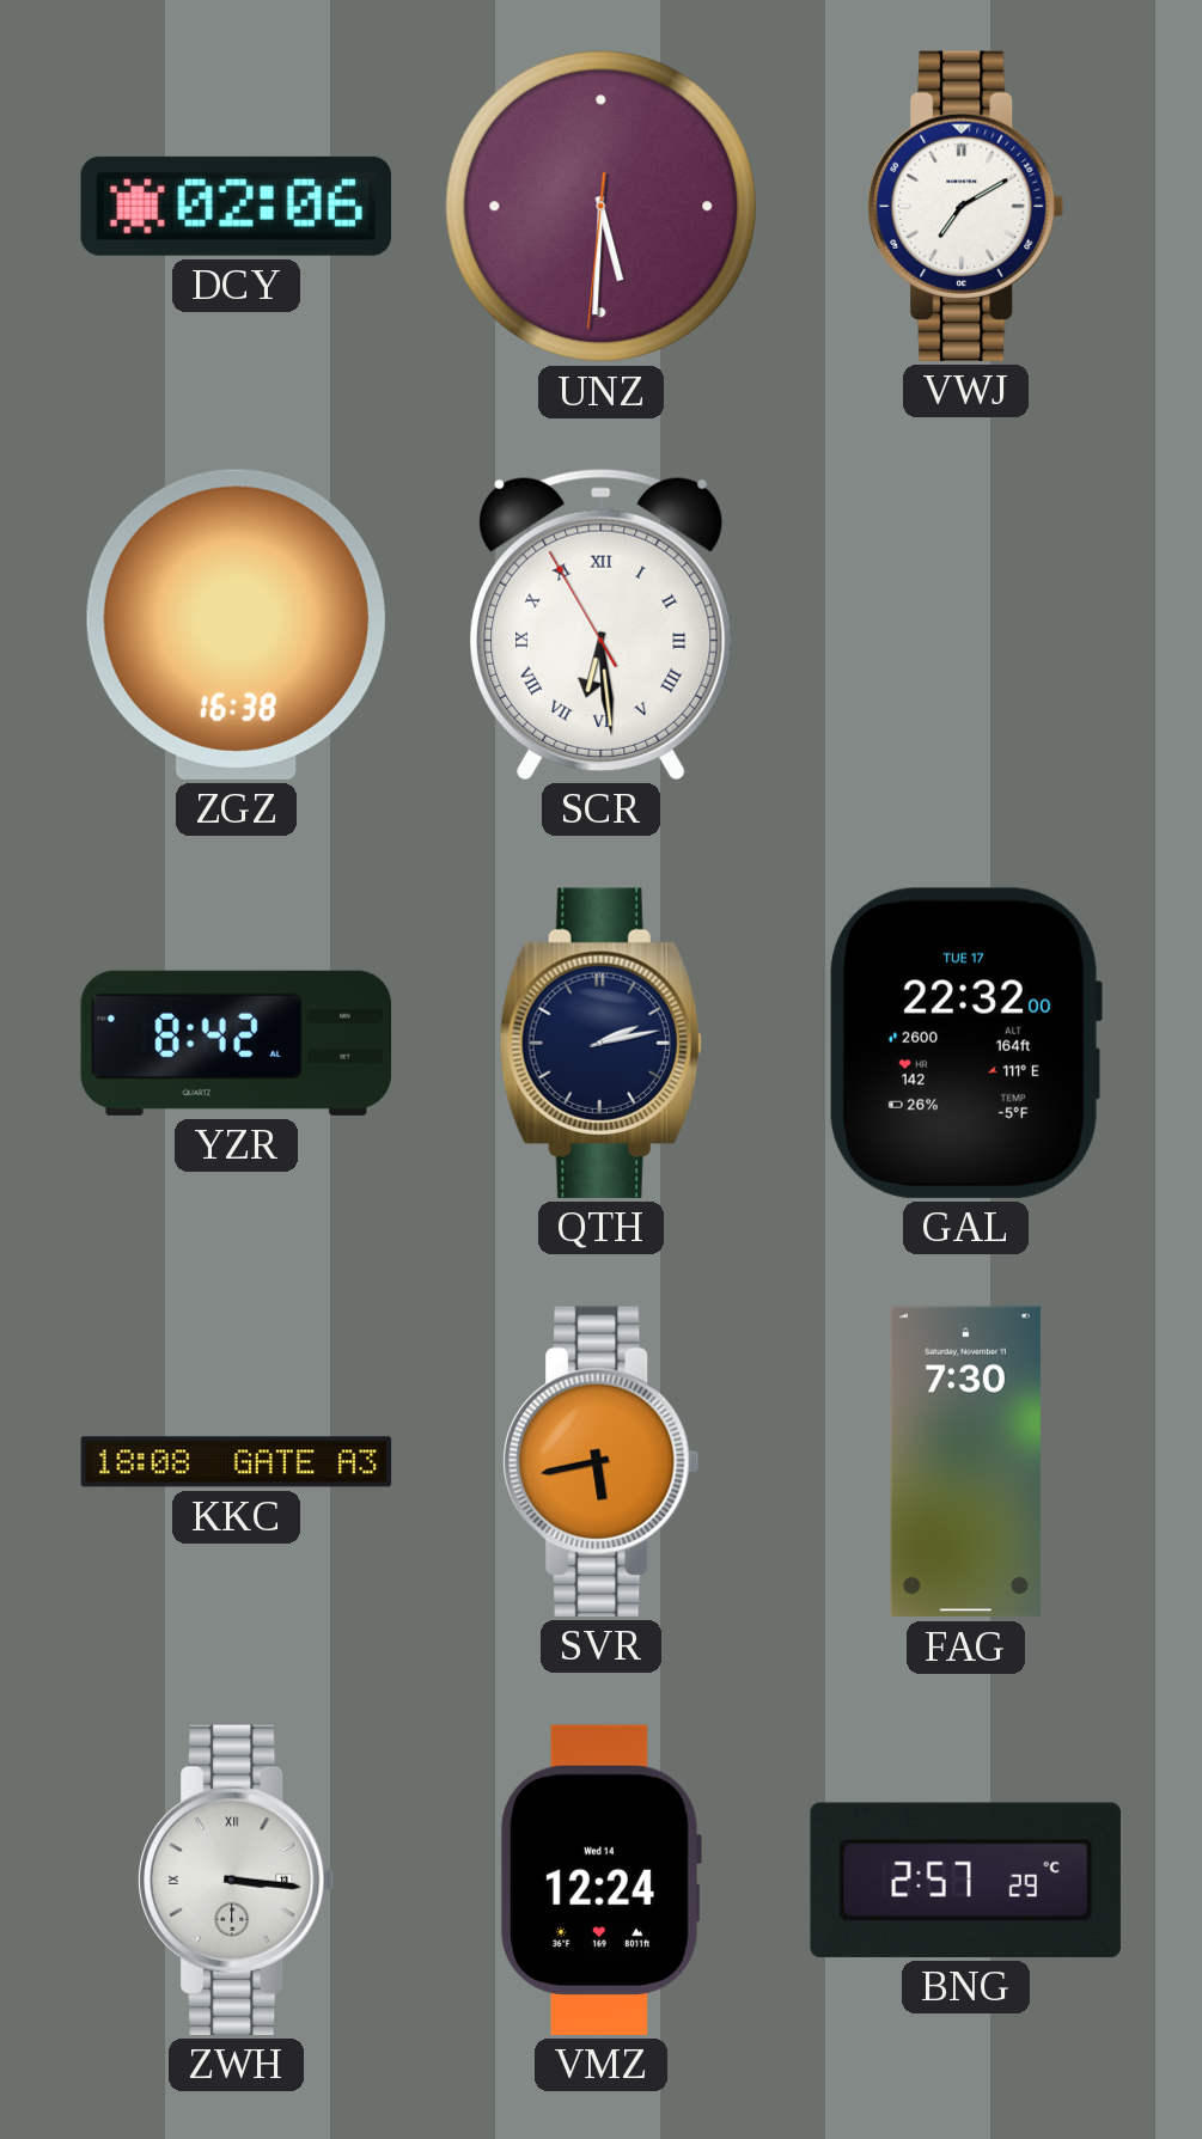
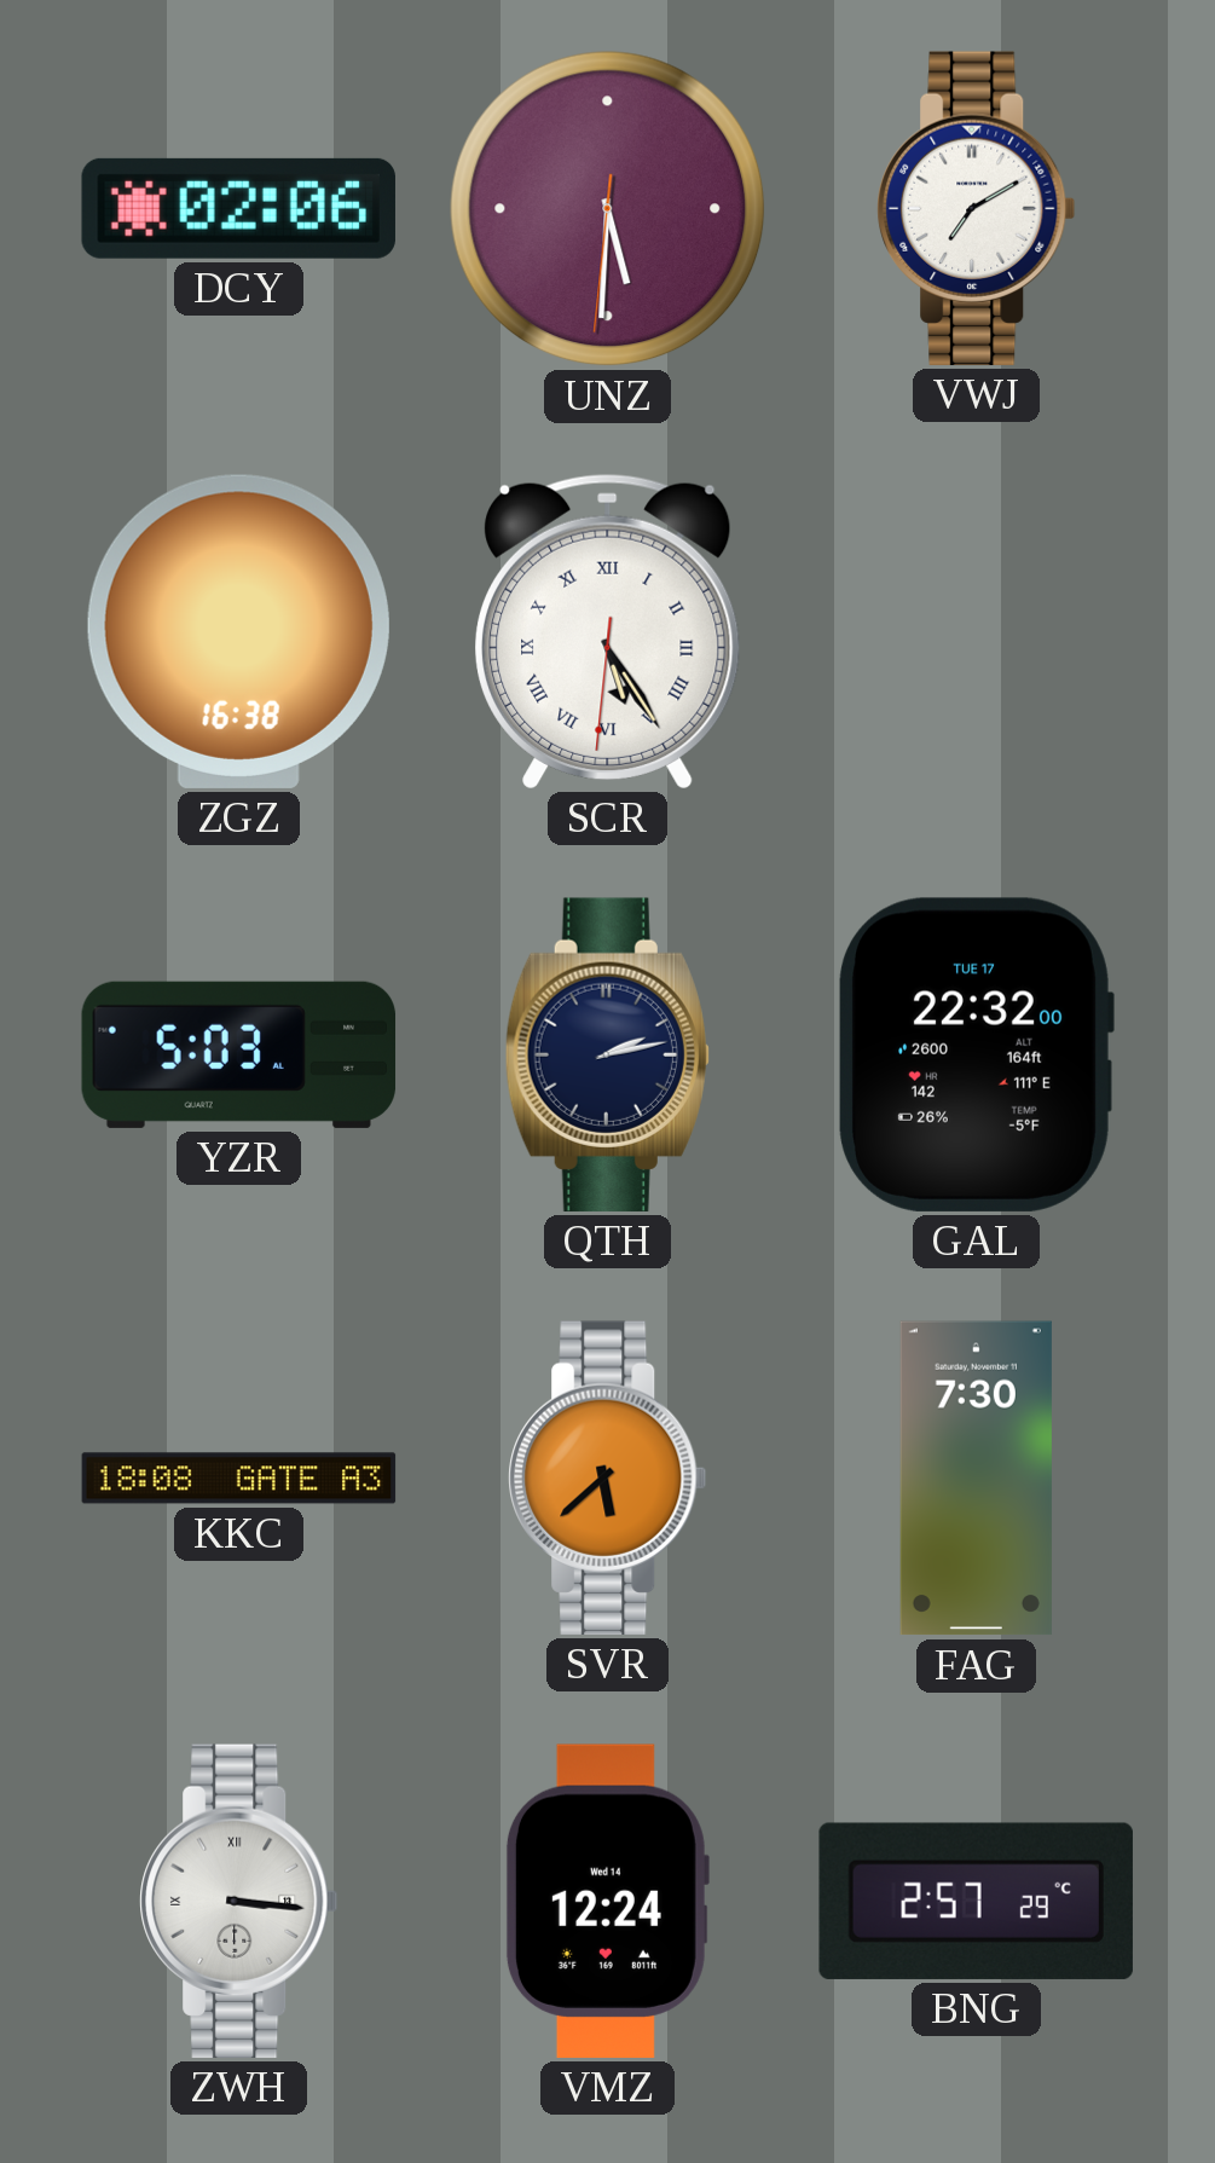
SCR: 6:28 -> 5:24 (608, 631)
YZR: 8:42 -> 5:03 (239, 1054)
SVR: 5:43 -> 5:38 (608, 1477)
